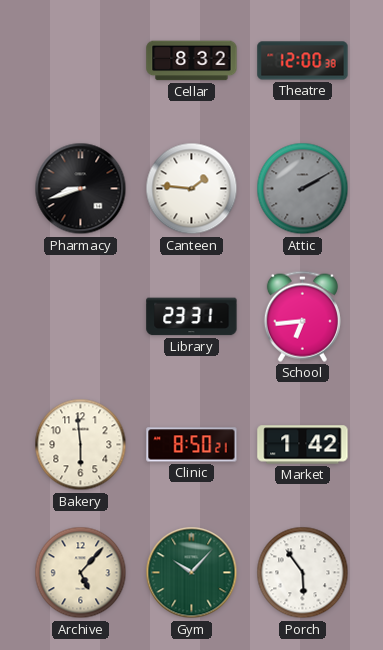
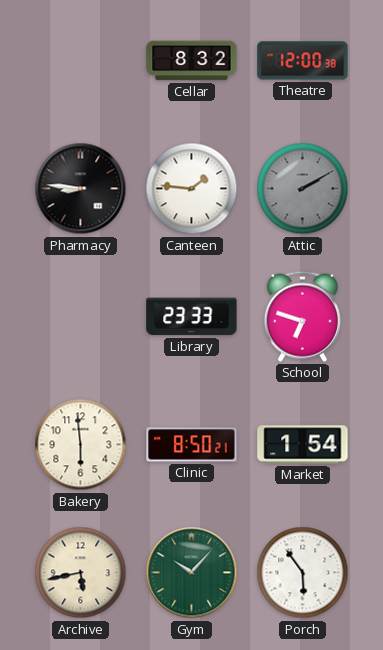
Pharmacy: 8:42 -> 8:46 (81, 189)
Library: 23:31 -> 23:33 (192, 317)
School: 6:44 -> 6:48 (302, 316)
Market: 1:42 -> 1:54 (303, 445)
Archive: 5:07 -> 5:43 (81, 573)
